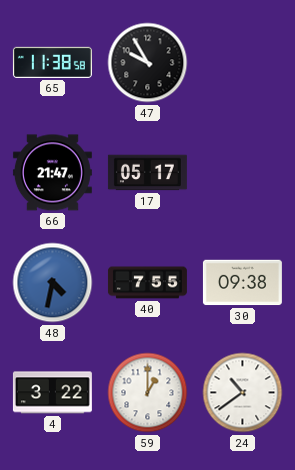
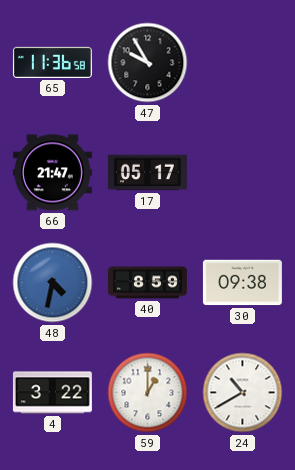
65: 11:38 -> 11:36 (52, 62)
40: 7:55 -> 8:59 (147, 283)
24: 10:39 -> 10:40 (243, 393)
